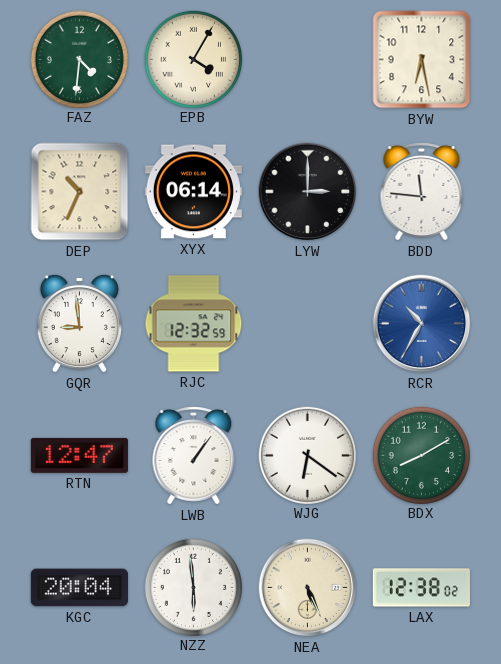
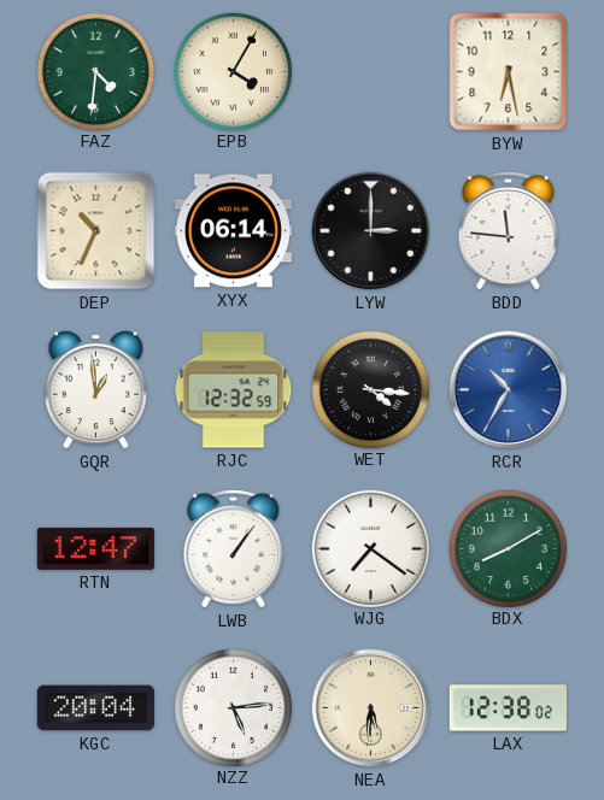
GQR: 8:59 -> 12:59 (95, 389)
WET: none -> 4:16 (370, 389)
WJG: 6:21 -> 7:21 (370, 548)
NZZ: 5:59 -> 5:14 (233, 707)
NEA: 5:26 -> 5:31 (371, 708)
